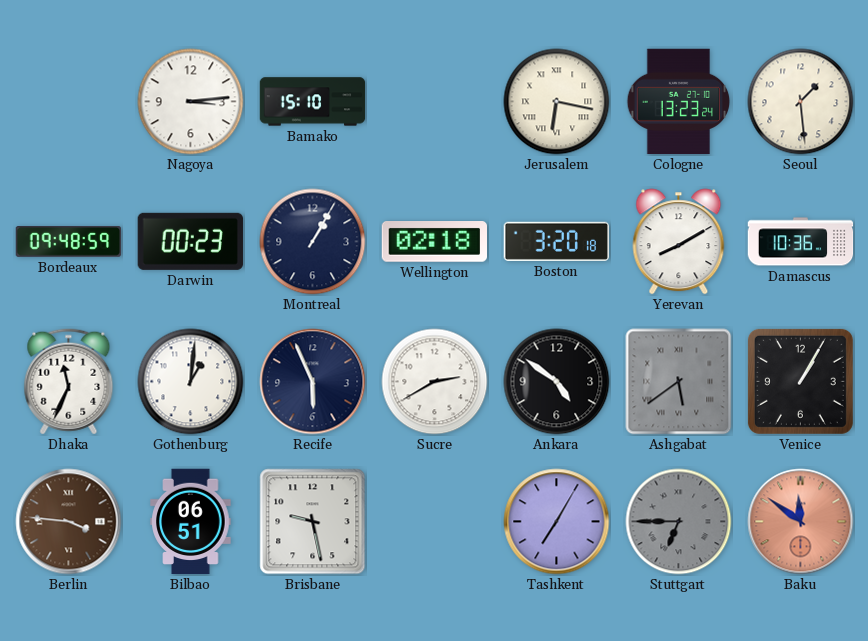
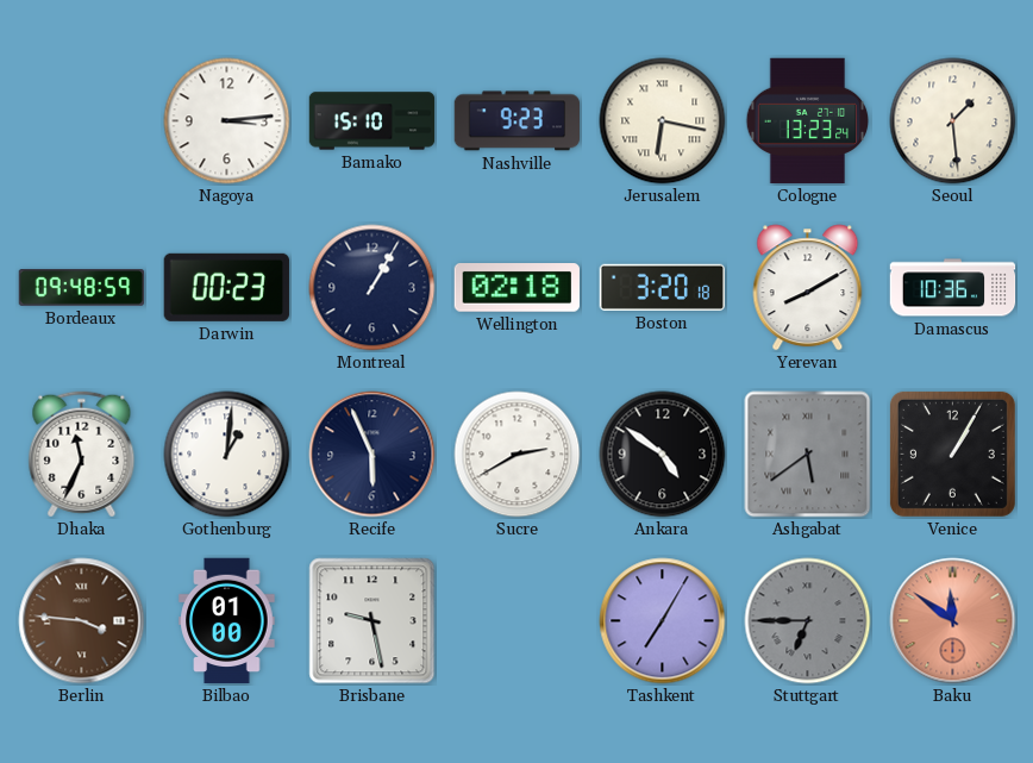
Nashville: none -> 9:23 (518, 121)
Bilbao: 06:51 -> 01:00 (227, 621)
